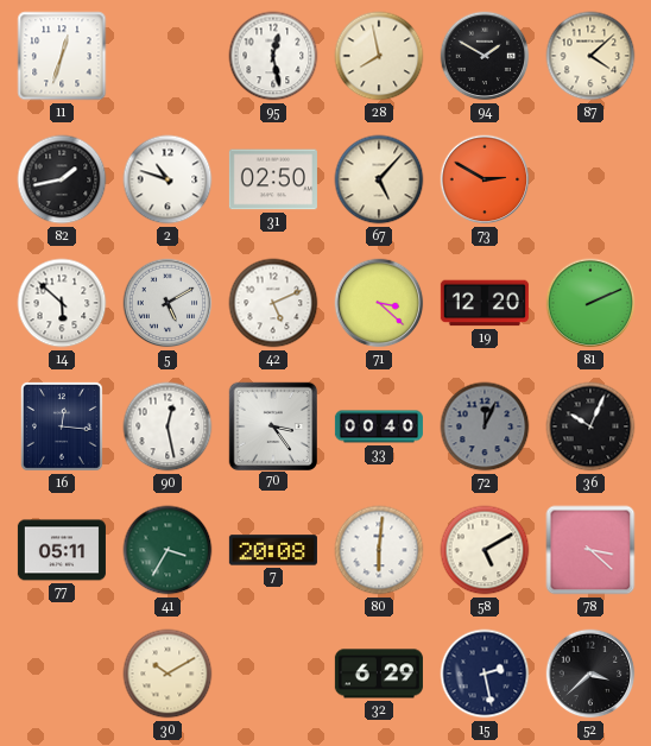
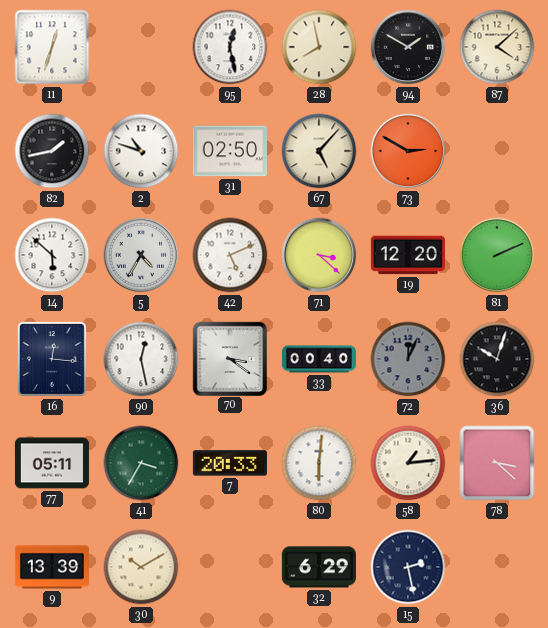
5: 5:10 -> 4:35 (141, 255)
70: 3:24 -> 3:21 (229, 358)
36: 10:04 -> 10:03 (497, 359)
7: 20:08 -> 20:33 (230, 463)
58: 5:10 -> 1:14 (408, 463)
9: none -> 13:39 (52, 567)
52: 3:38 -> none (590, 674)
